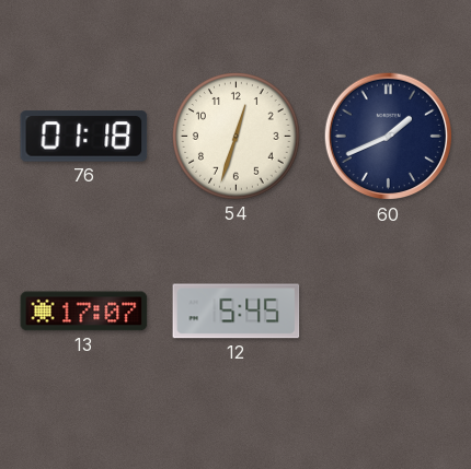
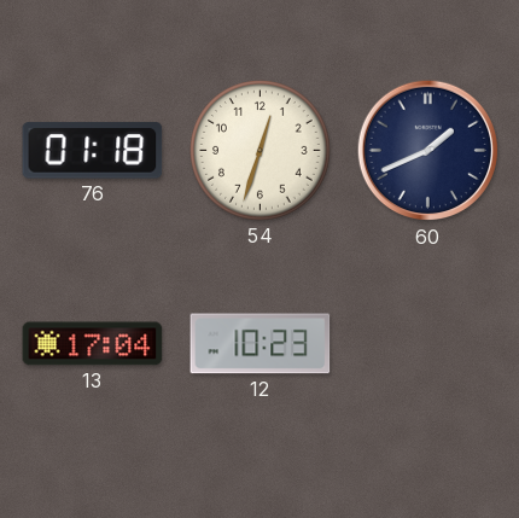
13: 17:07 -> 17:04 (93, 344)
12: 5:45 -> 10:23 (261, 344)
